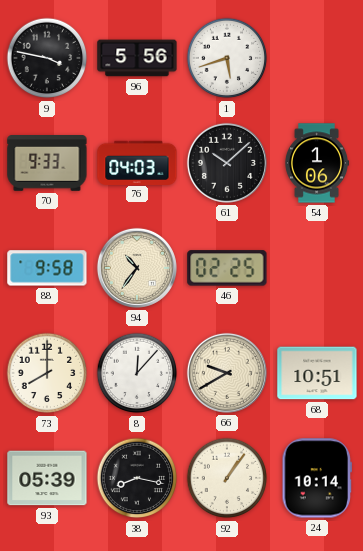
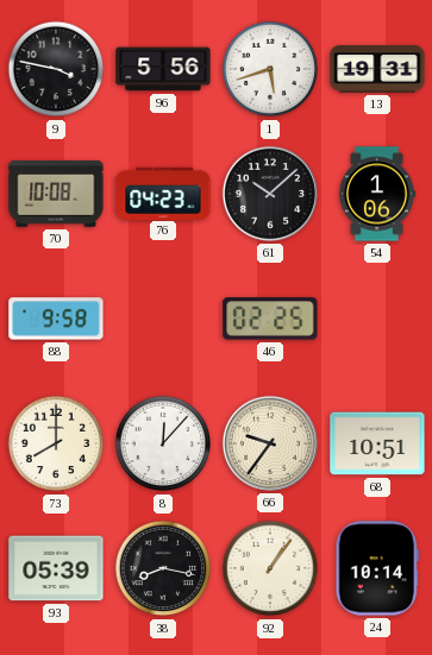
13: none -> 19:31 (377, 69)
70: 9:33 -> 10:08 (56, 195)
76: 04:03 -> 04:23 (163, 193)
94: 10:36 -> none (137, 268)
66: 9:40 -> 9:36 (270, 443)
